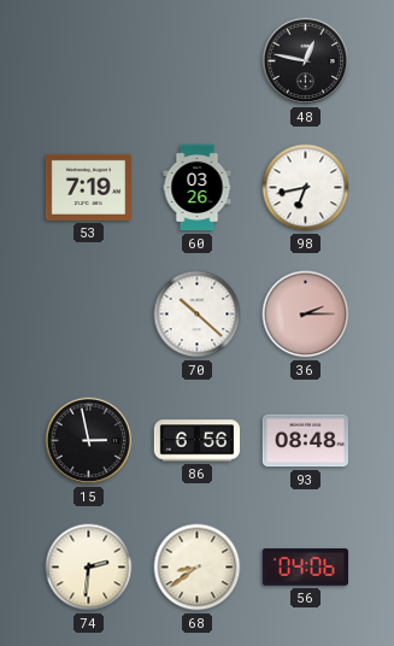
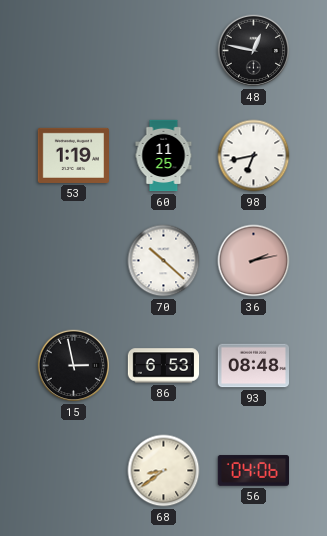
53: 7:19 -> 1:19 (73, 155)
60: 03:26 -> 11:25 (164, 156)
36: 2:15 -> 2:13 (254, 261)
86: 6:56 -> 6:53 (164, 366)
74: 2:31 -> none (89, 568)
